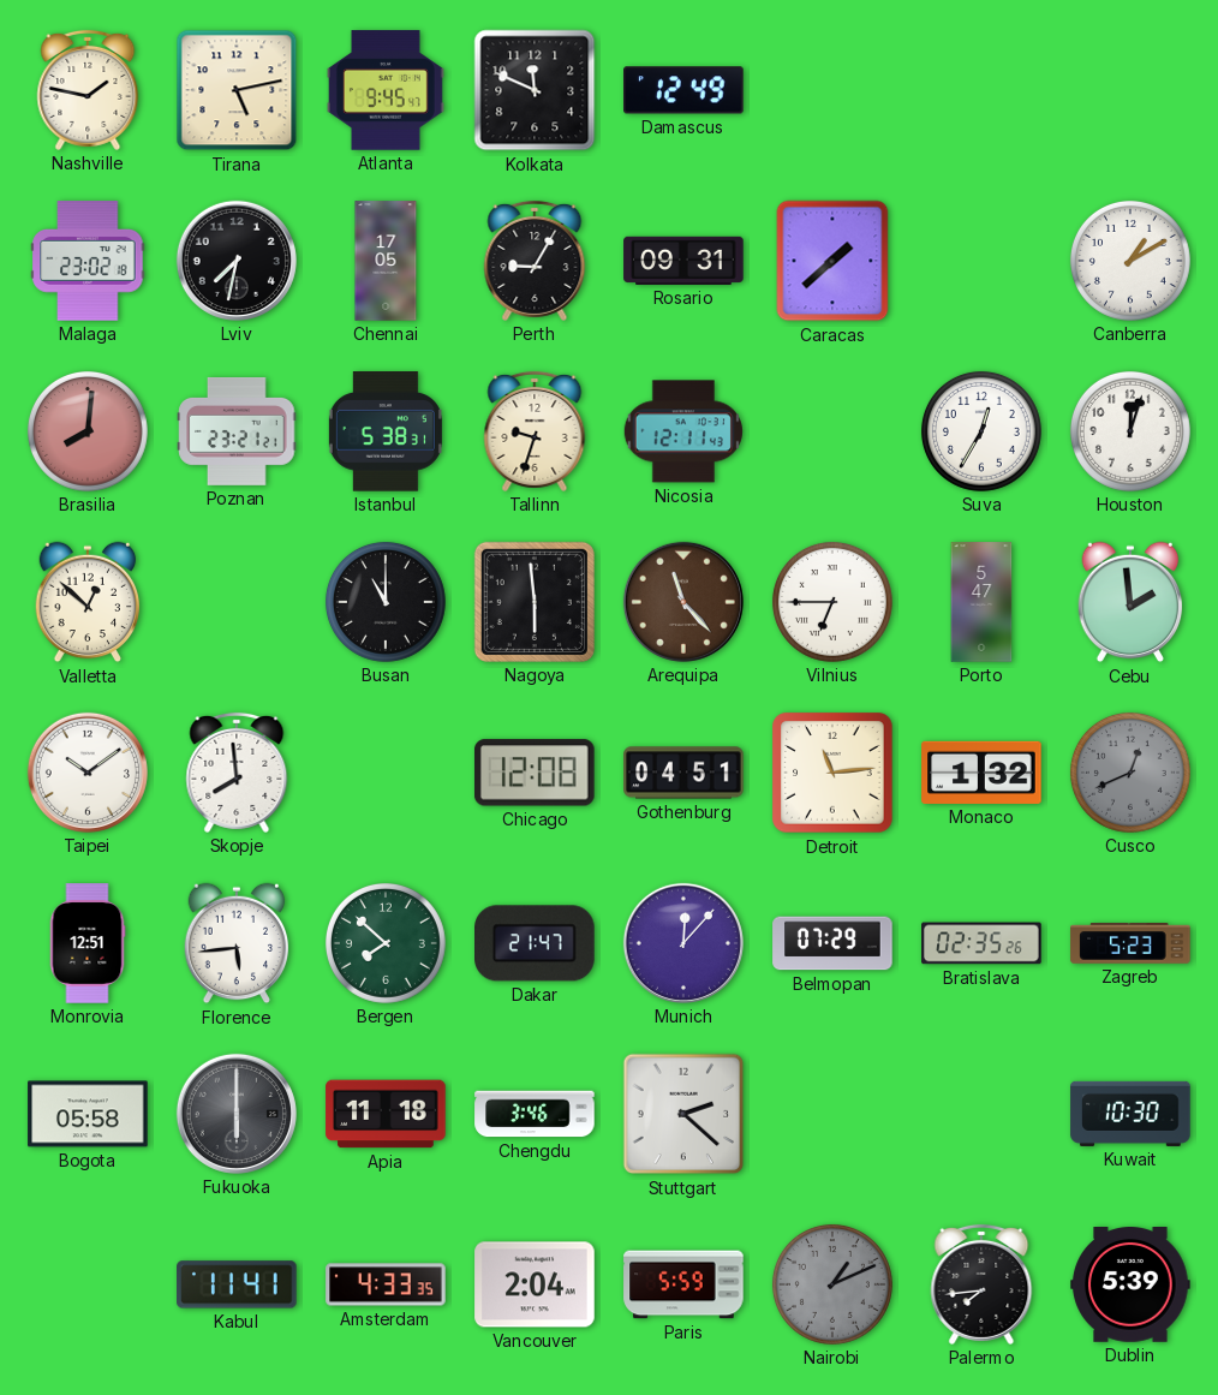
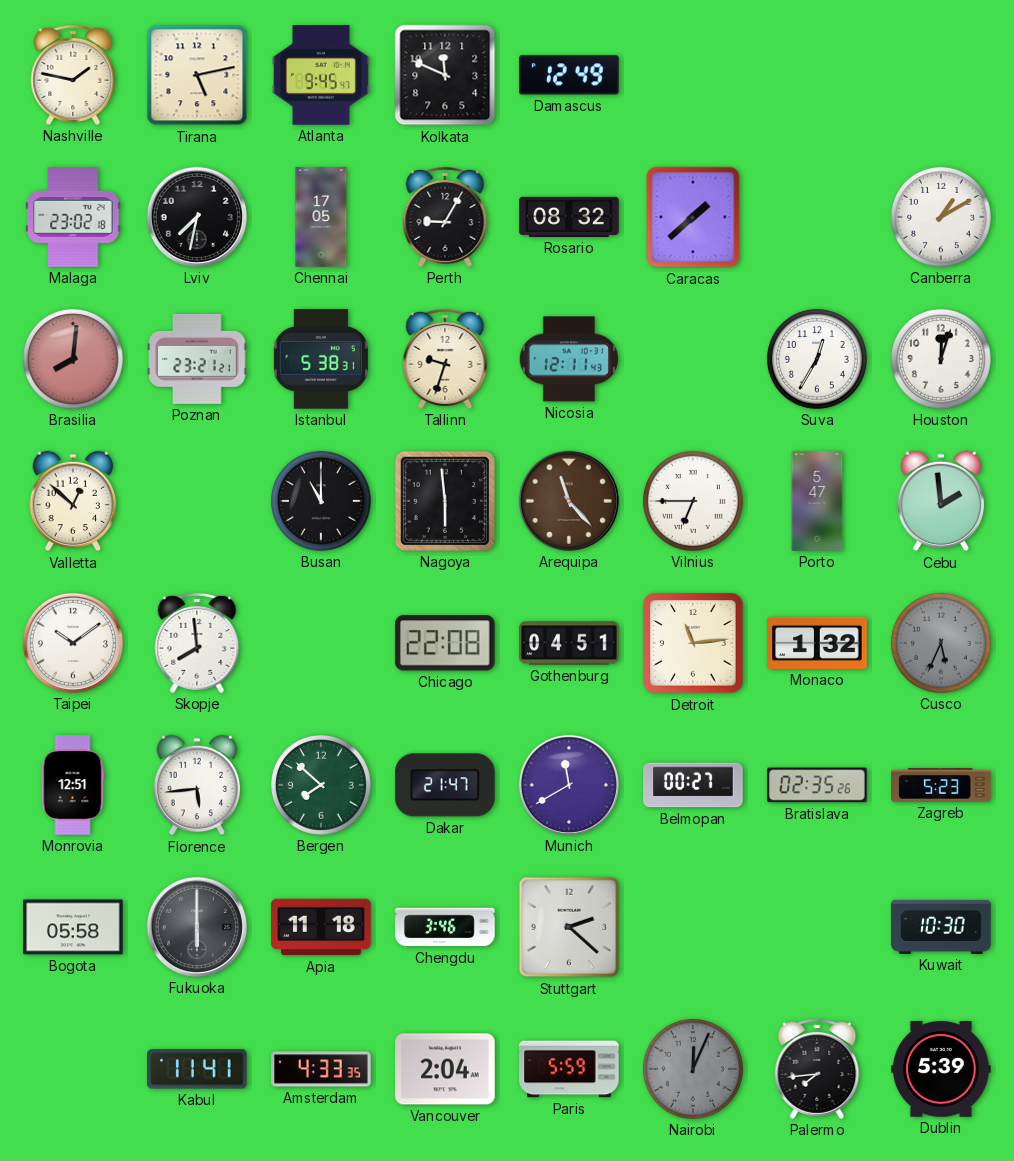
Rosario: 09:31 -> 08:32 (569, 217)
Chicago: 12:08 -> 22:08 (445, 643)
Cusco: 12:41 -> 5:34 (941, 643)
Munich: 12:07 -> 11:40 (569, 785)
Belmopan: 07:29 -> 00:27 (693, 785)
Nairobi: 1:11 -> 12:04 (693, 1069)
